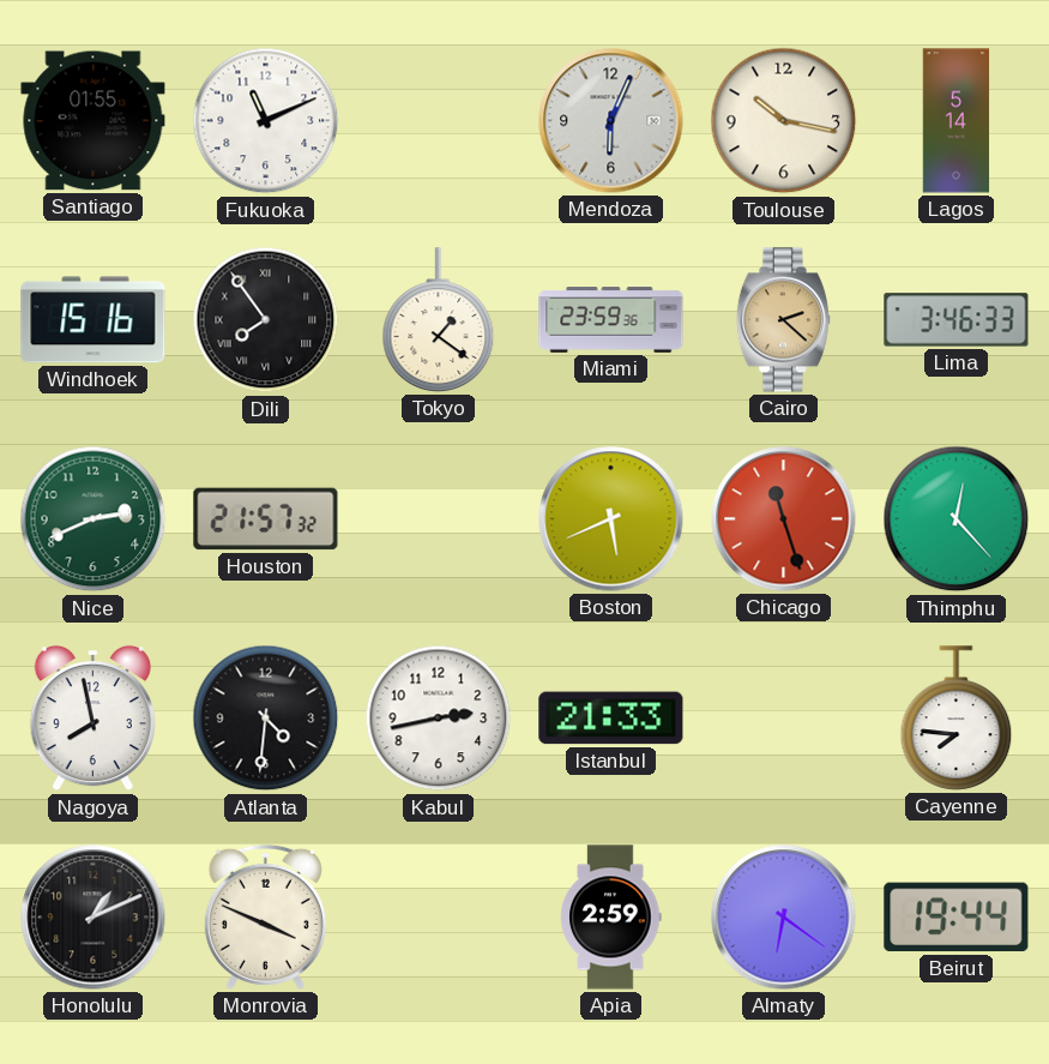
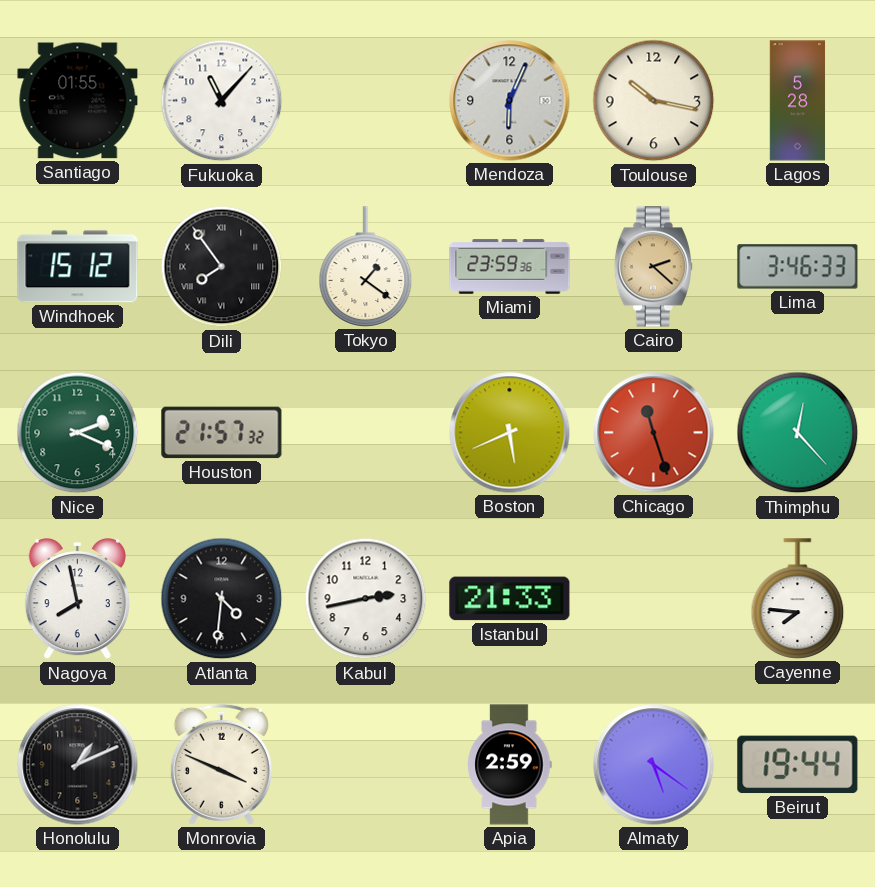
Fukuoka: 11:11 -> 11:07 (222, 101)
Lagos: 5:14 -> 5:28 (798, 101)
Windhoek: 15:16 -> 15:12 (78, 267)
Nice: 2:41 -> 2:19 (78, 433)
Almaty: 6:21 -> 5:21 (654, 765)
